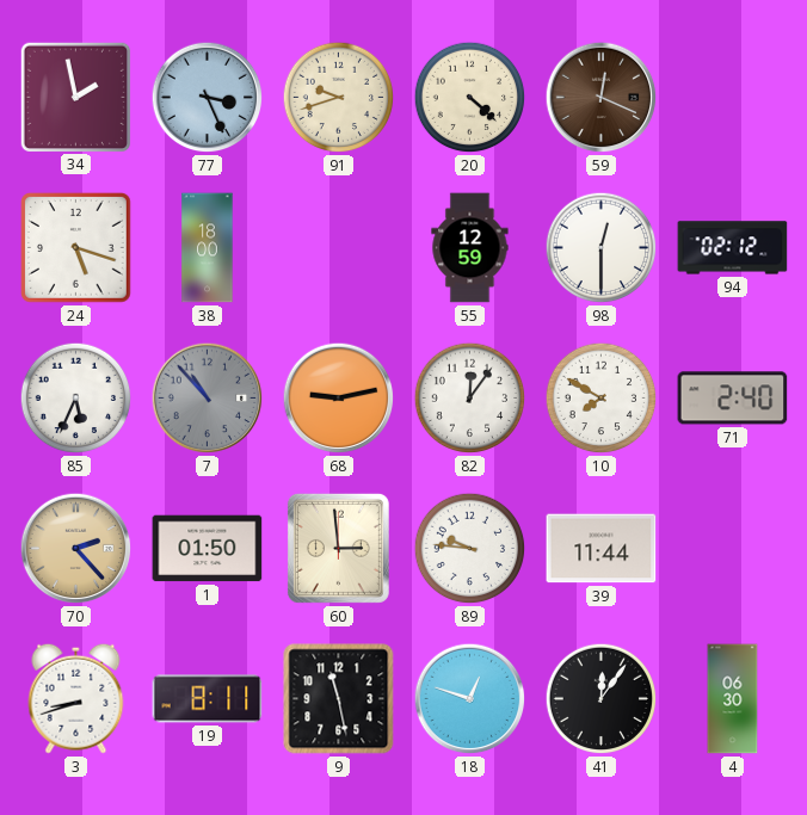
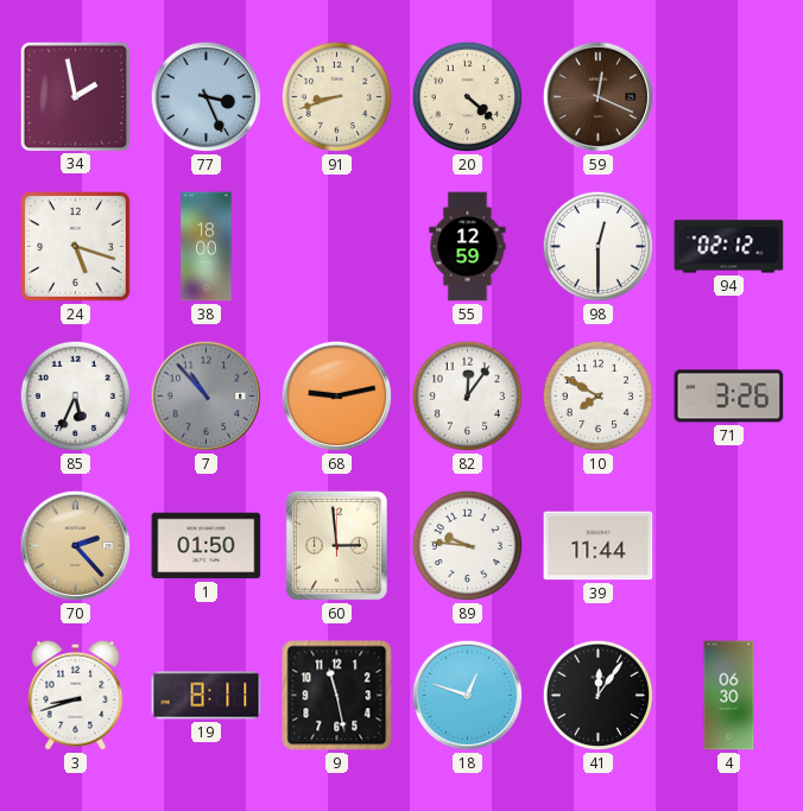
91: 9:42 -> 8:42 (337, 97)
71: 2:40 -> 3:26 (729, 397)
